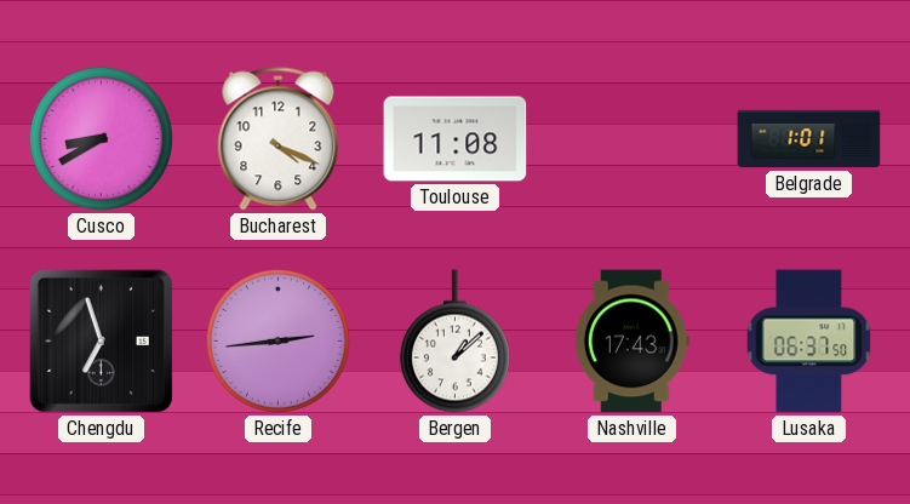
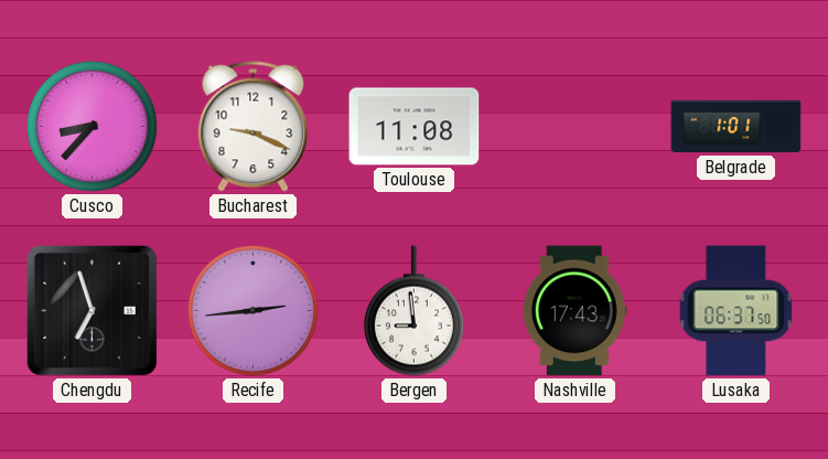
Cusco: 8:40 -> 8:37 (92, 126)
Bucharest: 4:19 -> 9:19 (254, 127)
Bergen: 1:08 -> 8:59 (413, 311)
